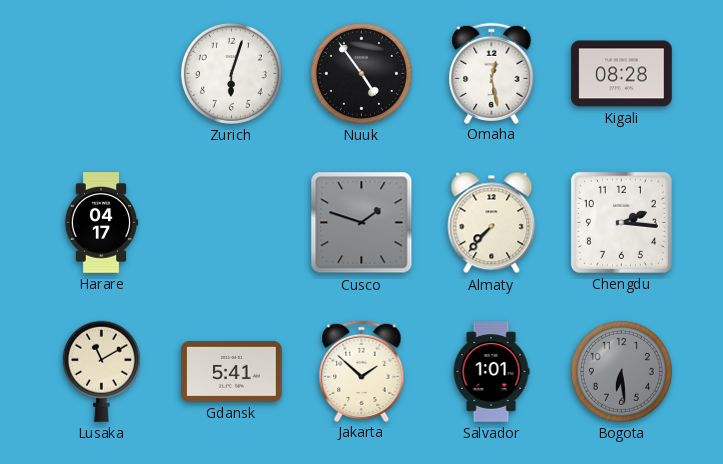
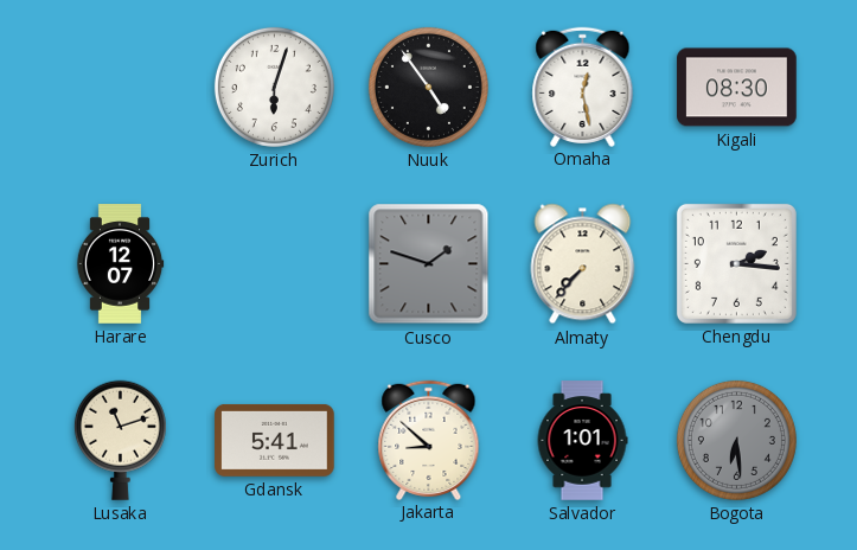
Kigali: 08:28 -> 08:30 (737, 88)
Harare: 04:17 -> 12:07 (120, 264)
Lusaka: 11:10 -> 11:12 (120, 440)
Jakarta: 1:52 -> 8:52 (429, 440)
